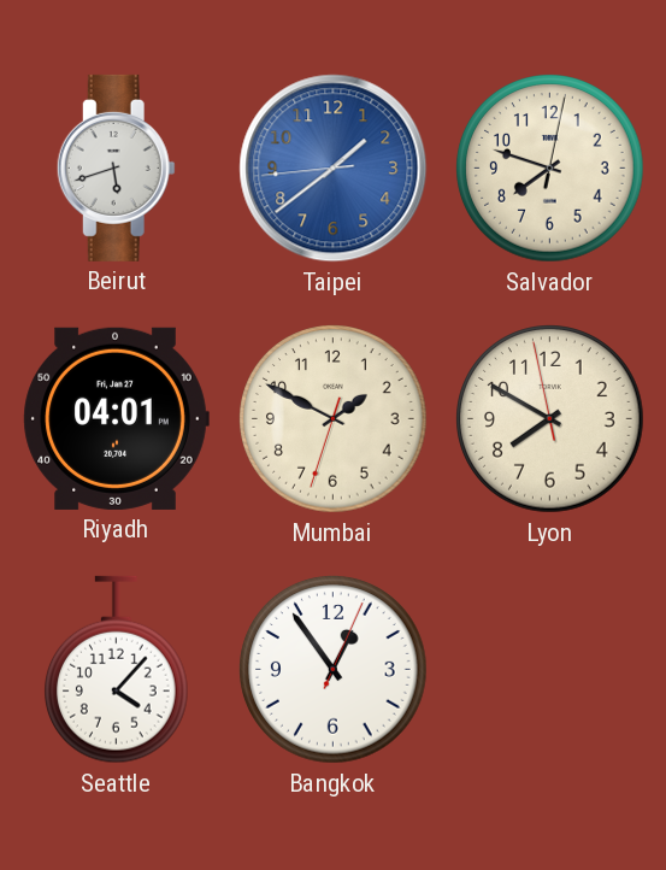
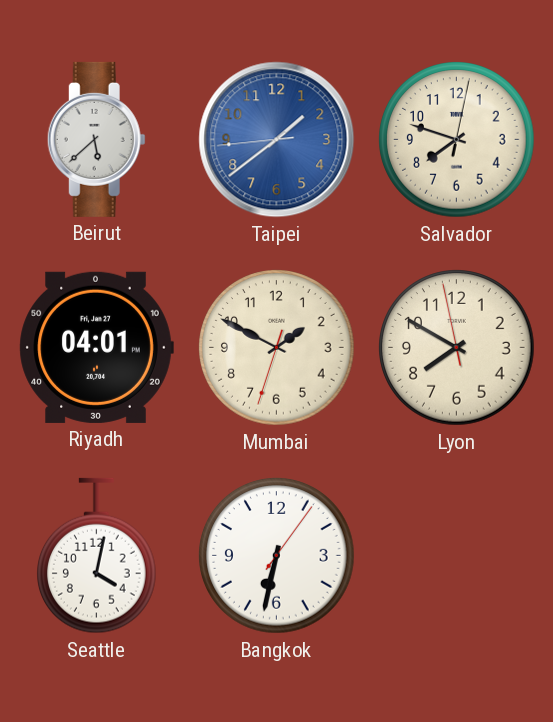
Beirut: 5:42 -> 5:38 (96, 139)
Seattle: 4:07 -> 4:02 (97, 556)
Bangkok: 12:54 -> 6:32 (277, 556)
